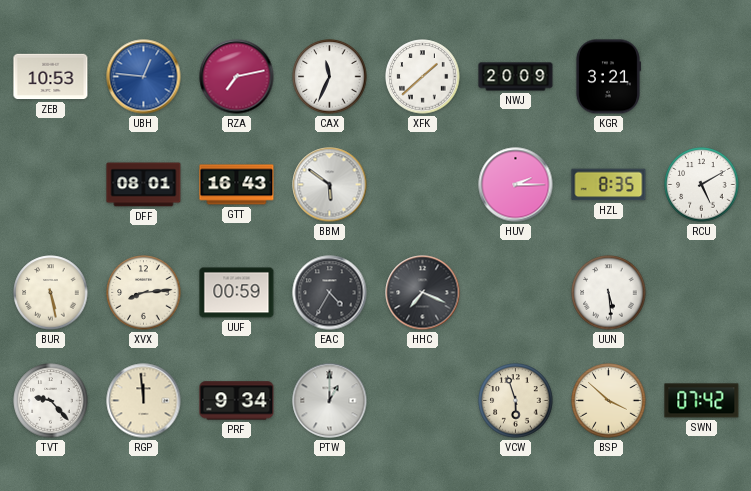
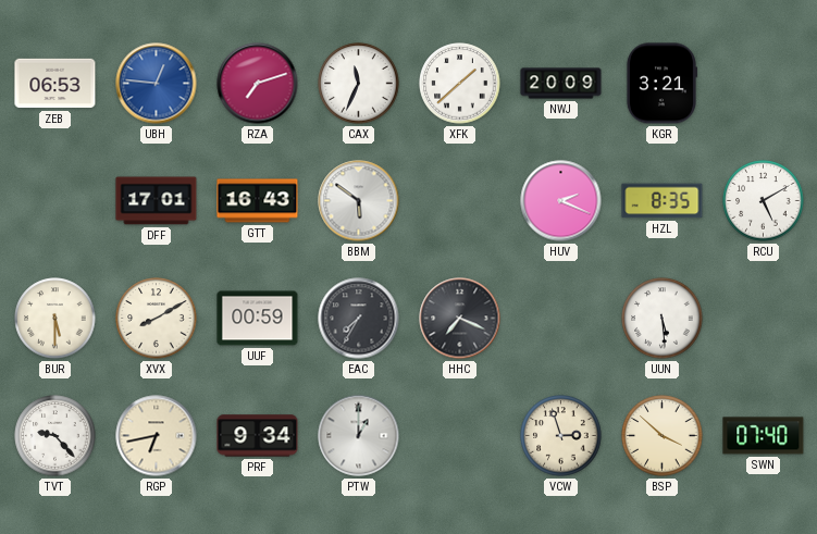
ZEB: 10:53 -> 06:53 (55, 84)
RZA: 7:13 -> 7:12 (258, 84)
DFF: 08:01 -> 17:01 (157, 201)
HUV: 2:15 -> 2:19 (561, 201)
BUR: 5:28 -> 5:30 (55, 319)
XVX: 8:14 -> 8:10 (157, 319)
EAC: 4:35 -> 7:35 (359, 319)
RGP: 11:59 -> 6:43 (157, 436)
VCW: 5:57 -> 2:57 (561, 436)
SWN: 07:42 -> 07:40 (764, 436)
